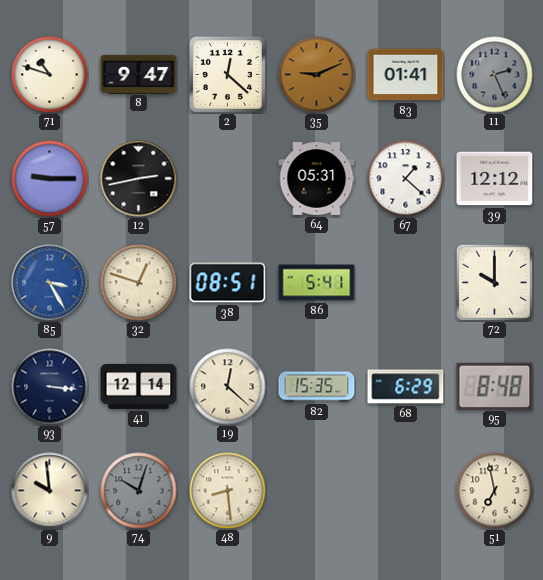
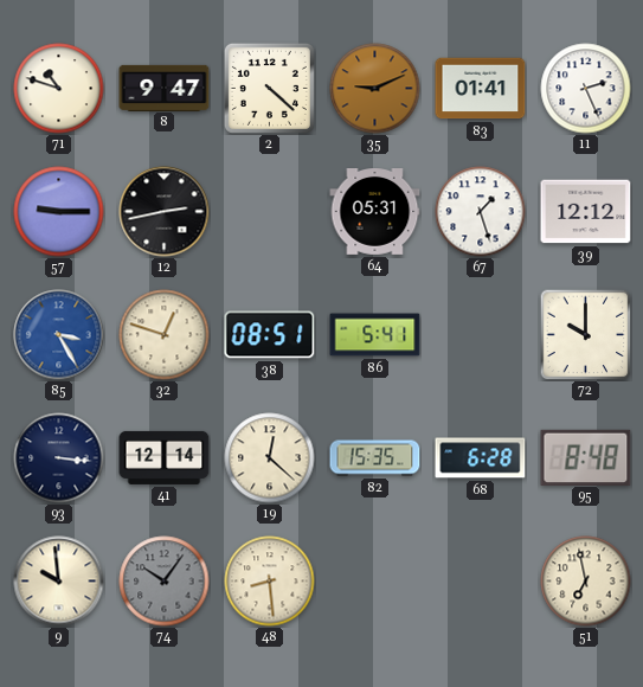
2: 12:22 -> 4:22 (269, 88)
11 dial: grey -> white (586, 89)
67: 1:22 -> 1:27 (481, 212)
68: 6:29 -> 6:28 (481, 458)
74: 10:03 -> 10:06 (165, 582)
